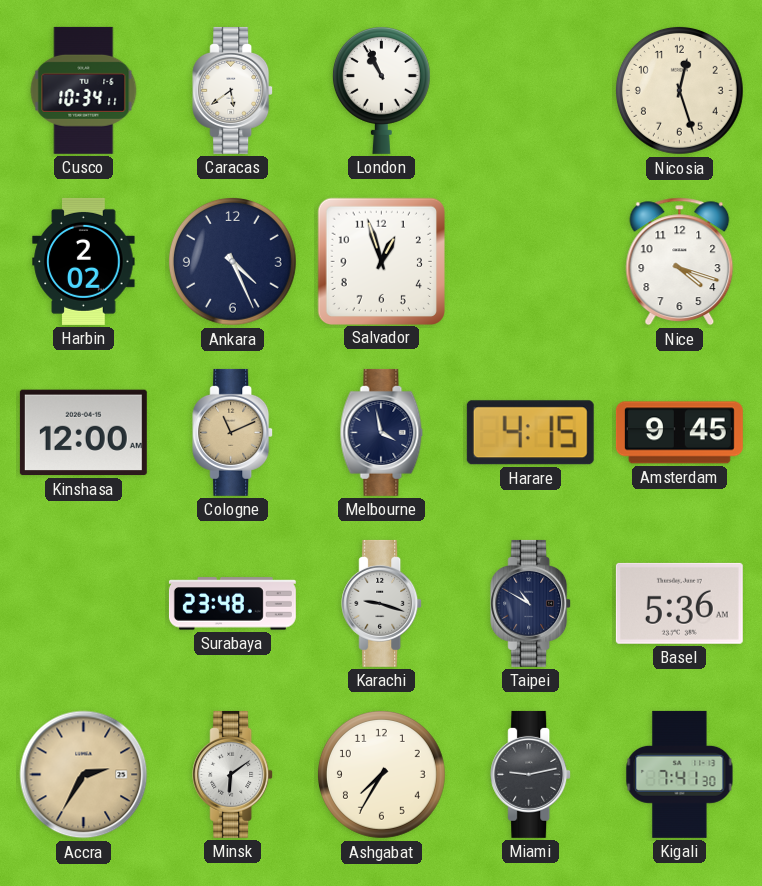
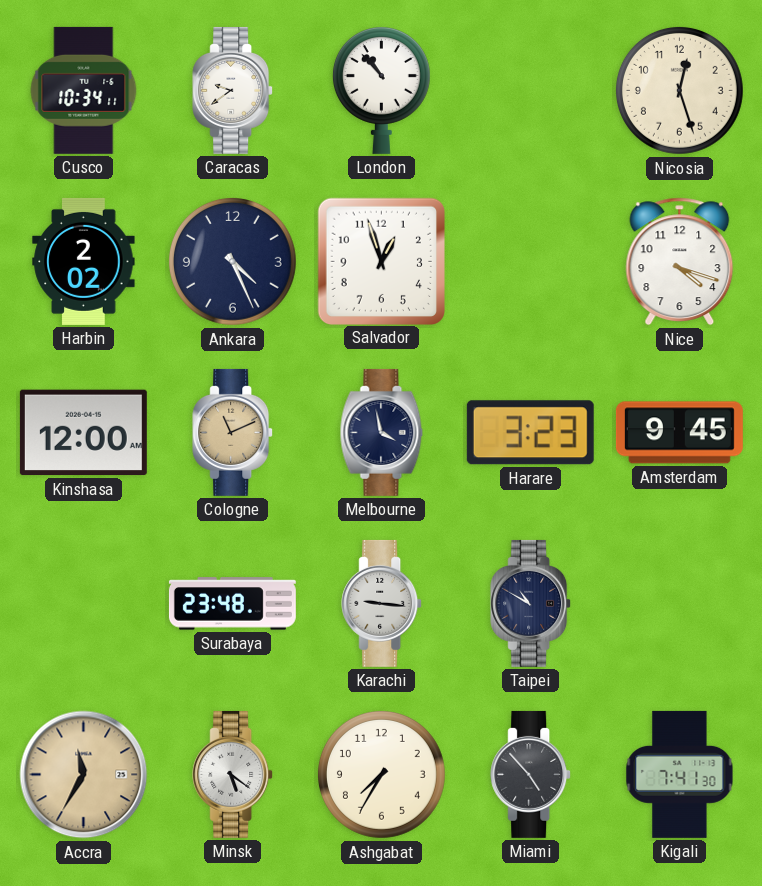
Caracas: 5:39 -> 9:39 (233, 90)
London: 10:56 -> 10:53 (381, 91)
Harare: 4:15 -> 3:23 (530, 433)
Karachi: 9:18 -> 9:16 (382, 603)
Basel: 5:36 -> none (679, 603)
Accra: 2:35 -> 11:35 (84, 775)
Minsk: 6:09 -> 5:21 (233, 774)
Miami: 9:13 -> 4:53 (531, 774)
